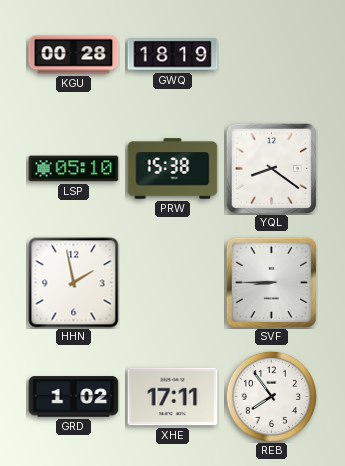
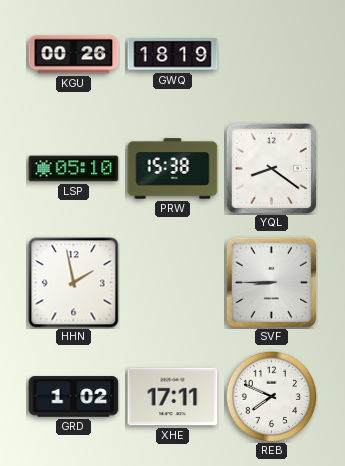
KGU: 00:28 -> 00:26 (74, 55)
REB: 7:54 -> 7:49 (271, 396)
